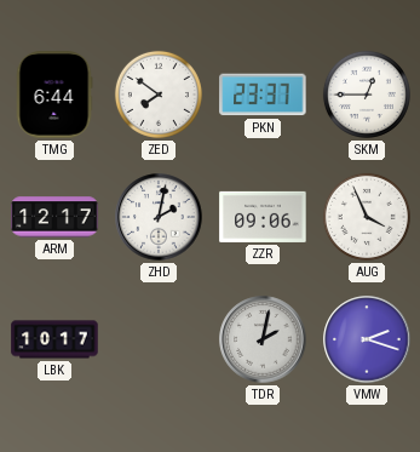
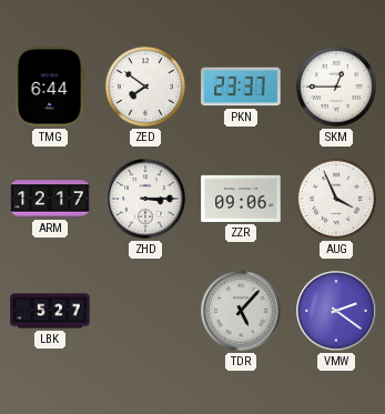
ZHD: 2:02 -> 3:15 (145, 199)
LBK: 10:17 -> 5:27 (50, 311)
TDR: 2:02 -> 5:07 (241, 311)
VMW: 2:18 -> 2:21 (336, 311)
